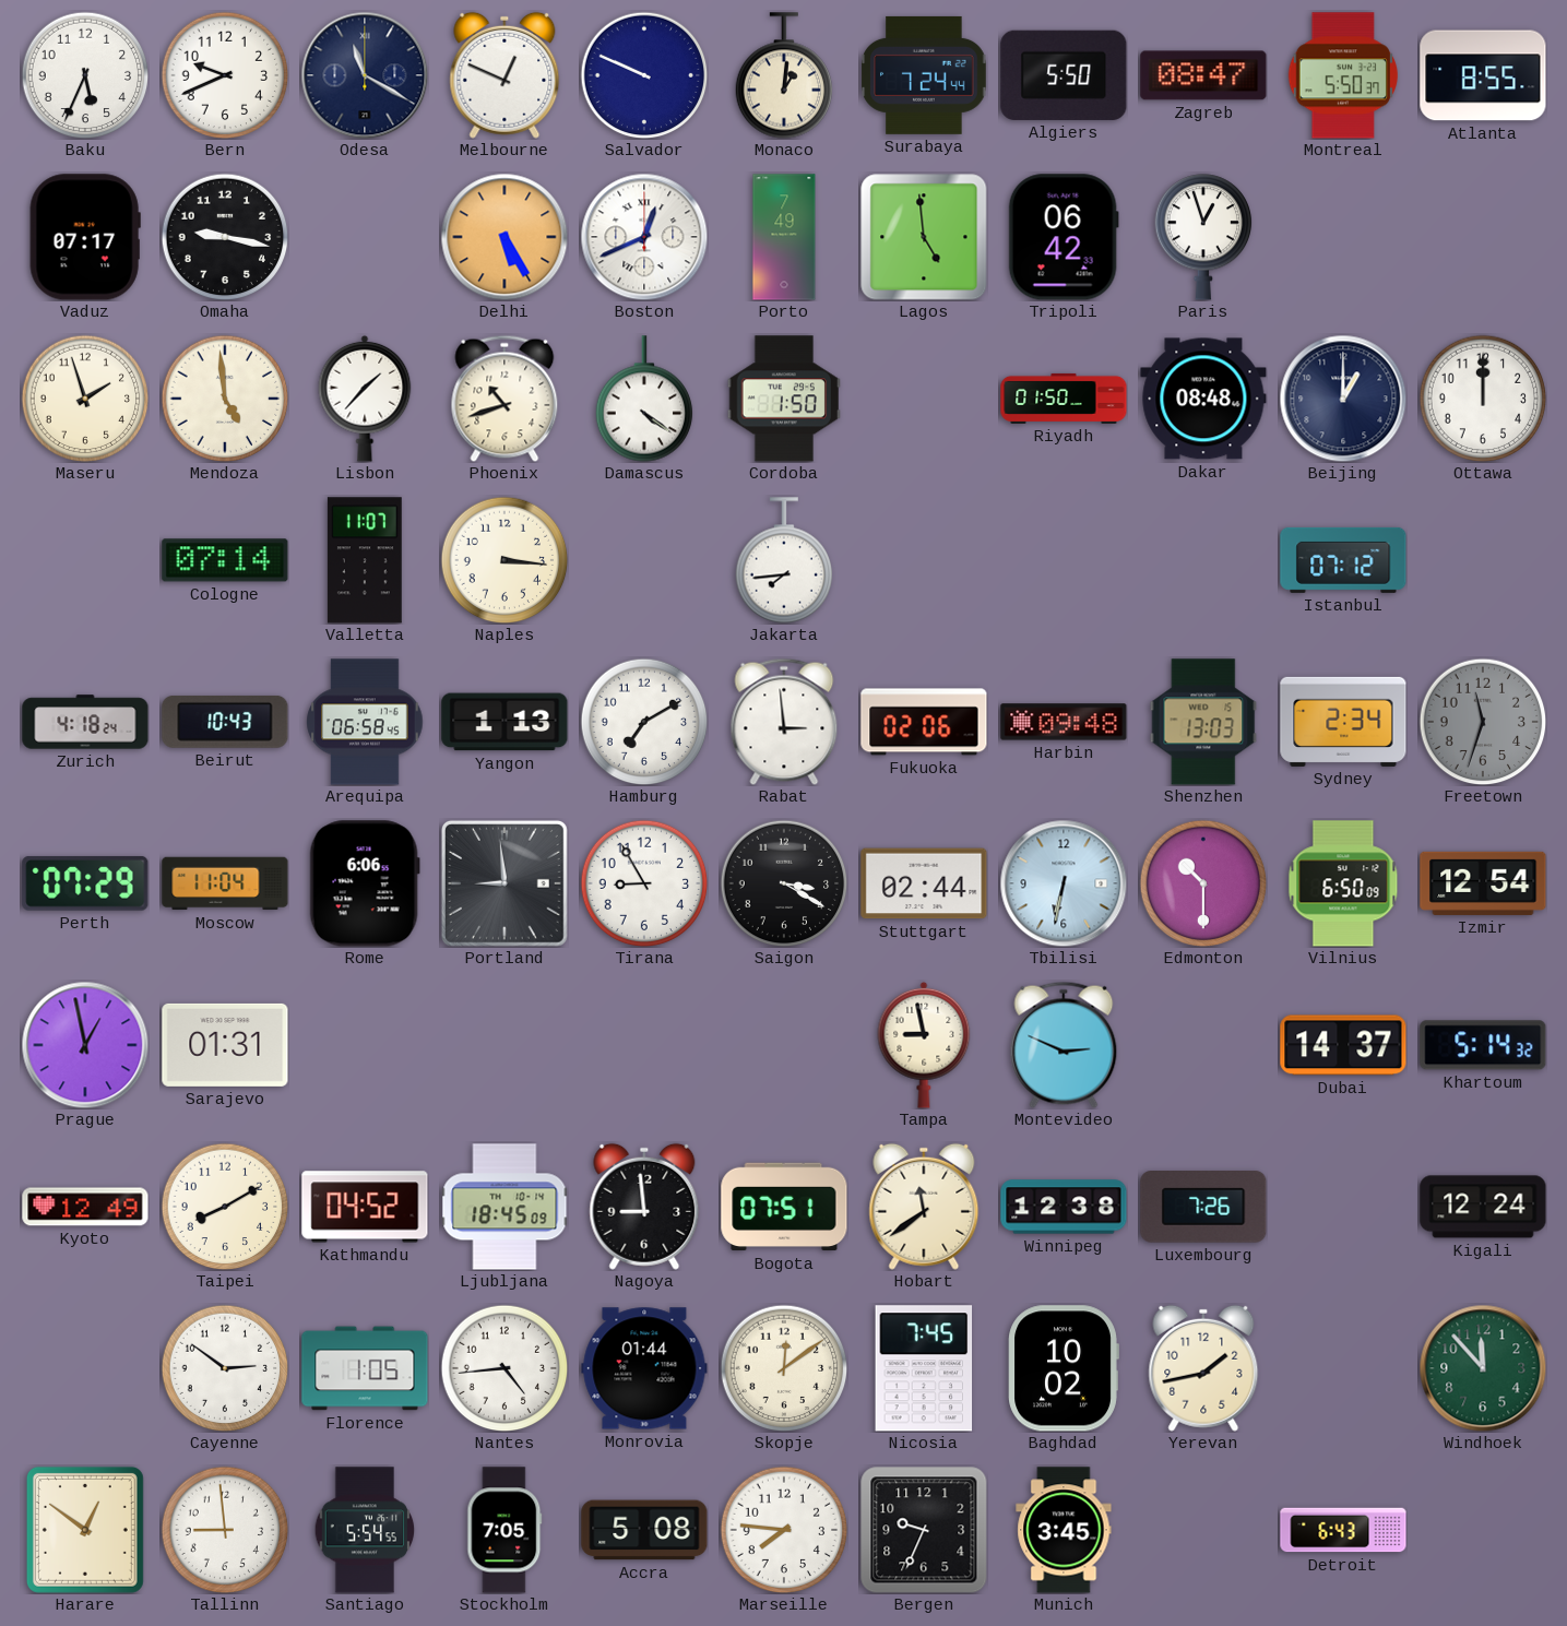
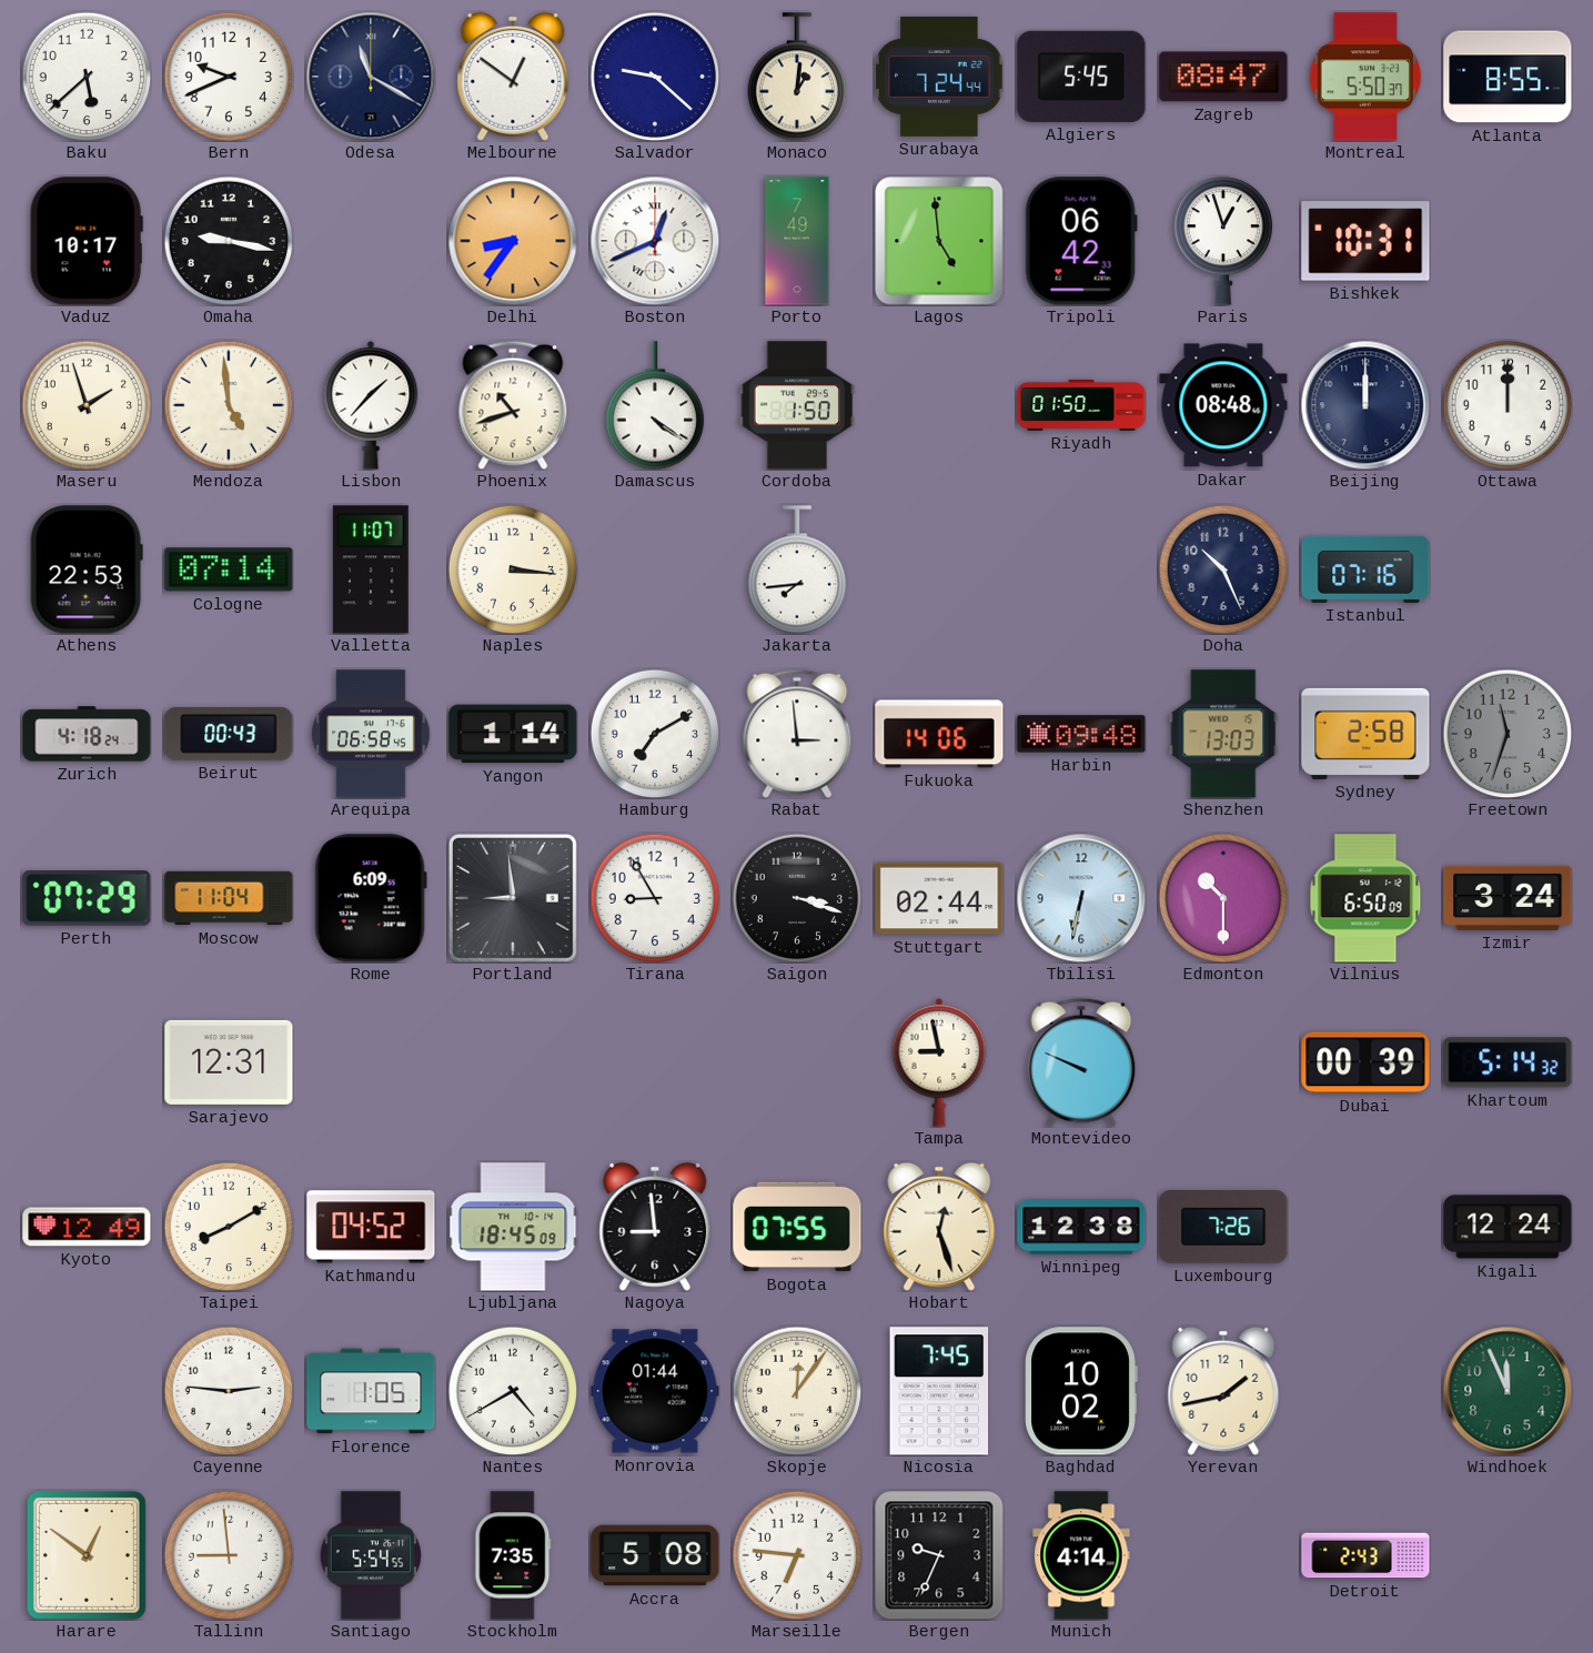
Baku: 5:34 -> 5:38 (87, 77)
Melbourne: 12:49 -> 12:51 (513, 77)
Salvador: 9:49 -> 9:22 (655, 77)
Algiers: 5:50 -> 5:45 (1081, 77)
Vaduz: 07:17 -> 10:17 (87, 241)
Delhi: 5:25 -> 8:36 (513, 241)
Bishkek: none -> 10:31 (1365, 241)
Beijing: 1:00 -> 12:00 (1365, 405)
Athens: none -> 22:53 (87, 570)
Doha: none -> 10:26 (1223, 570)
Istanbul: 07:12 -> 07:16 (1365, 570)
Beirut: 10:43 -> 00:43 (229, 734)
Yangon: 1:13 -> 1:14 (513, 734)
Fukuoka: 02:06 -> 14:06 (939, 734)
Sydney: 2:34 -> 2:58 (1365, 734)
Rome: 6:06 -> 6:09 (371, 898)
Saigon: 3:20 -> 3:18 (797, 898)
Izmir: 12:54 -> 3:24 (1508, 898)
Prague: 12:58 -> none (85, 1045)
Sarajevo: 01:31 -> 12:31 (229, 1062)
Montevideo: 2:49 -> 9:49 (1081, 1062)
Dubai: 14:37 -> 00:39 (1365, 1062)
Bogota: 07:51 -> 07:55 (797, 1227)
Hobart: 11:39 -> 12:27 (939, 1227)
Cayenne: 2:51 -> 2:46 (229, 1391)
Nantes: 4:44 -> 4:40 (513, 1391)
Skopje: 12:09 -> 12:06 (797, 1391)
Windhoek: 11:53 -> 11:56 (1508, 1391)
Stockholm: 7:05 -> 7:35 (513, 1555)
Marseille: 7:46 -> 6:46 (797, 1555)
Munich: 3:45 -> 4:14 (1081, 1555)
Detroit: 6:43 -> 2:43 (1365, 1555)
